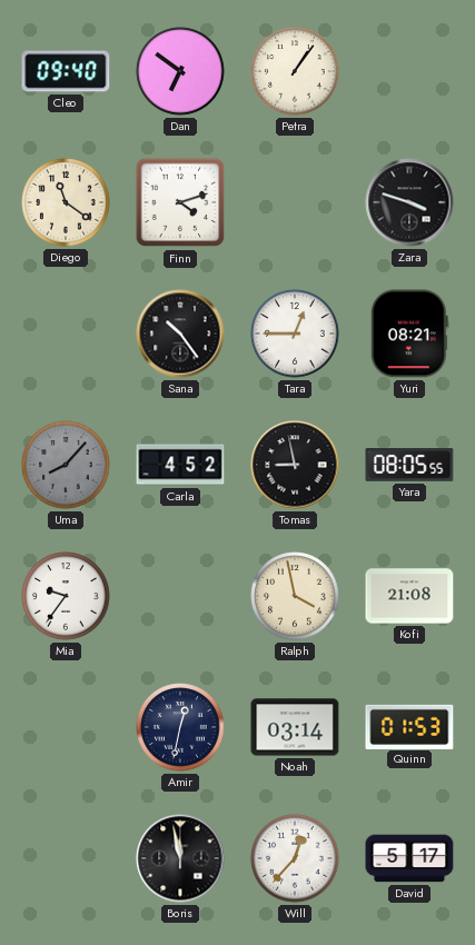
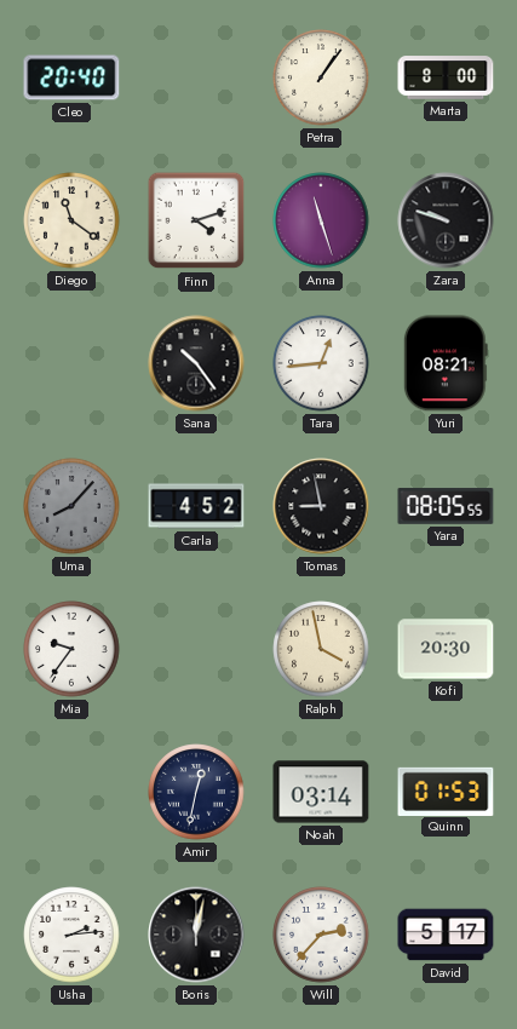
Cleo: 09:40 -> 20:40 (71, 77)
Dan: 6:51 -> none (180, 71)
Marta: none -> 8:00 (446, 77)
Anna: none -> 11:27 (321, 220)
Zara: 3:48 -> 9:48 (446, 220)
Tara: 12:45 -> 12:44 (321, 363)
Kofi: 21:08 -> 20:30 (446, 649)
Usha: none -> 2:14 (71, 935)
Boris: 11:58 -> 12:02 (196, 935)
Will: 12:37 -> 2:37 (321, 935)
